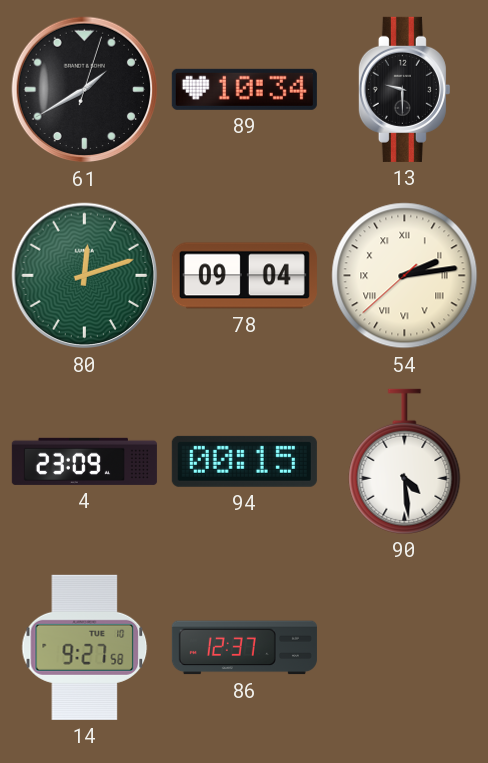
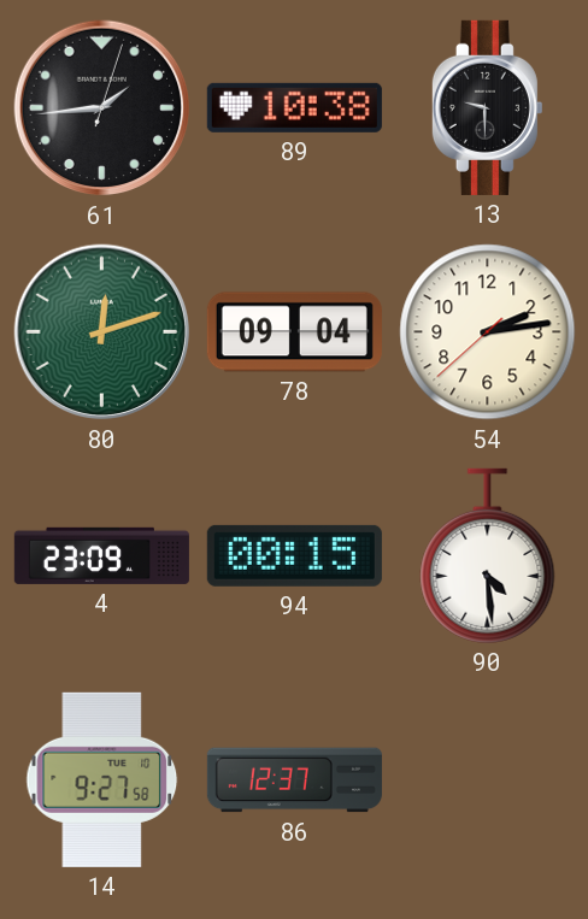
61: 1:40 -> 1:44 (102, 108)
89: 10:34 -> 10:38 (294, 107)
54 numerals: Roman -> Arabic (488, 332)
